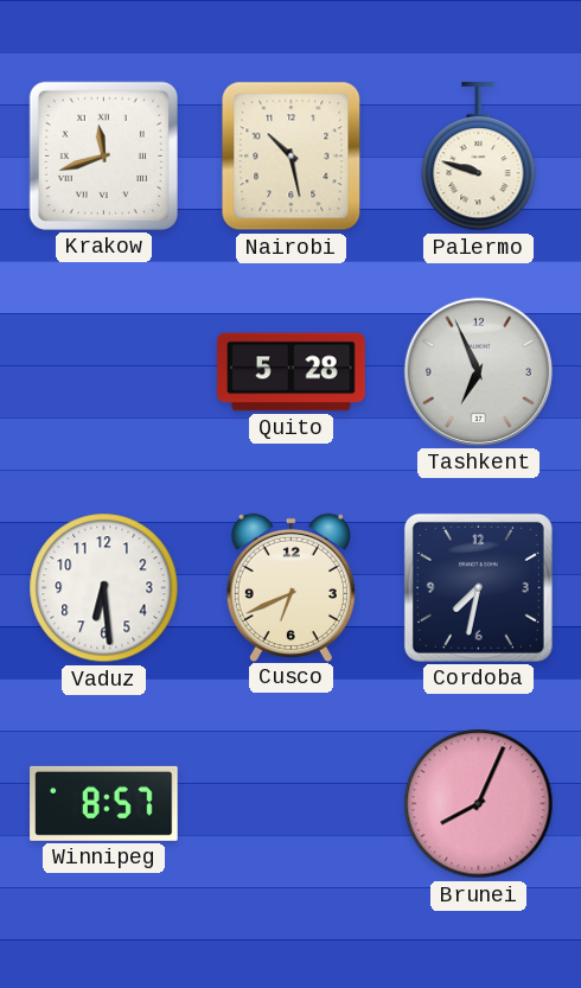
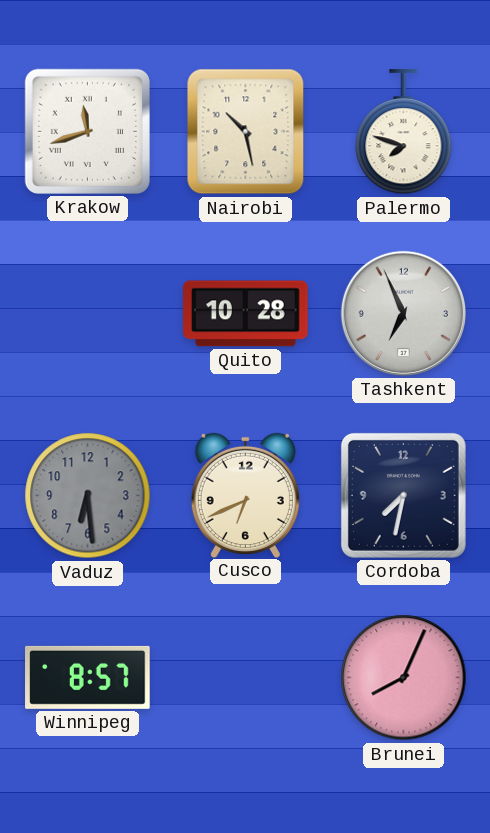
Palermo: 9:48 -> 7:48 (404, 132)
Quito: 5:28 -> 10:28 (246, 314)
Vaduz dial: white -> grey (88, 496)
